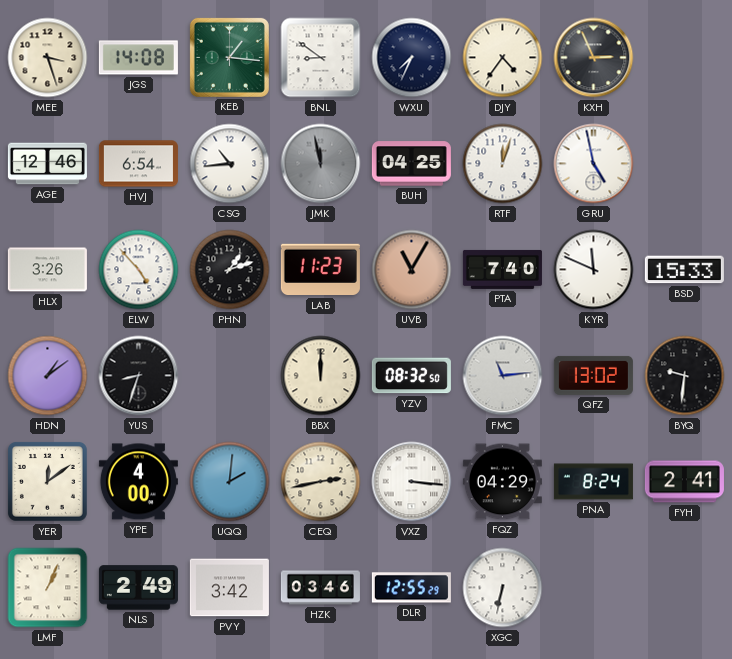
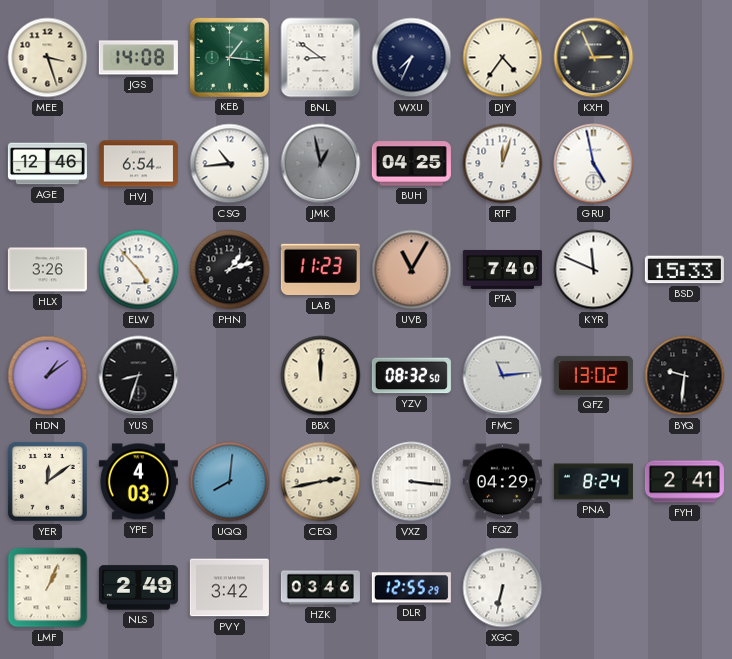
JMK: 11:58 -> 12:58 (321, 164)
YPE: 4:00 -> 4:03 (138, 482)
UQQ: 2:01 -> 8:01 (230, 482)
